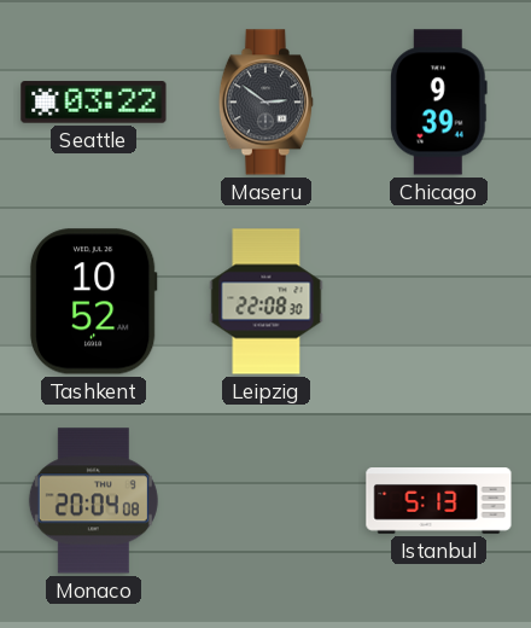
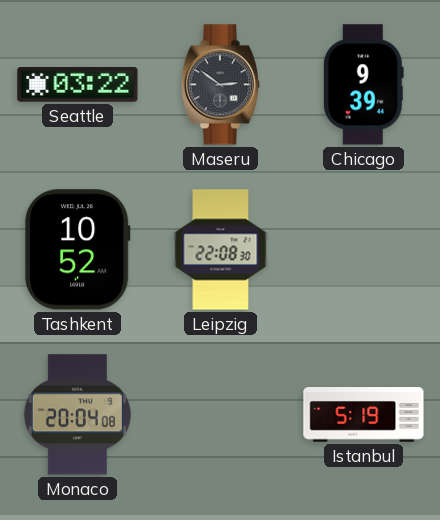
Istanbul: 5:13 -> 5:19 (364, 415)
